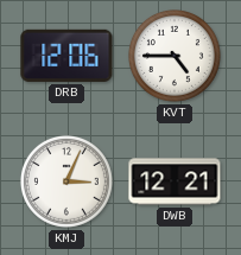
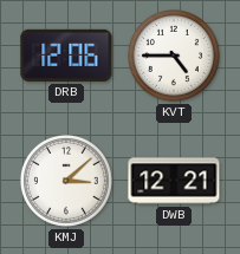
KMJ: 3:04 -> 3:08 (66, 181)
